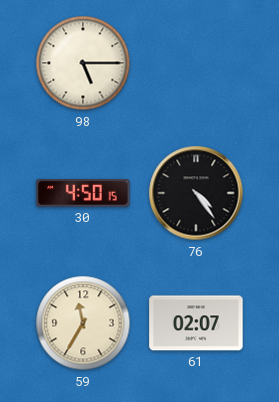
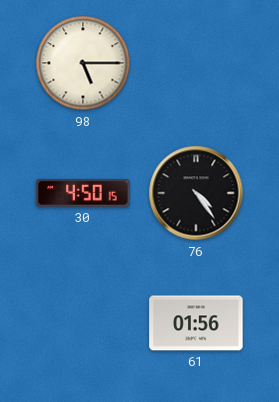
59: 11:35 -> none (83, 323)
61: 02:07 -> 01:56 (196, 323)
